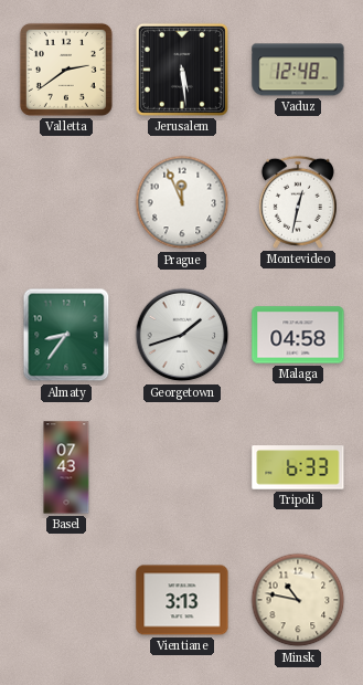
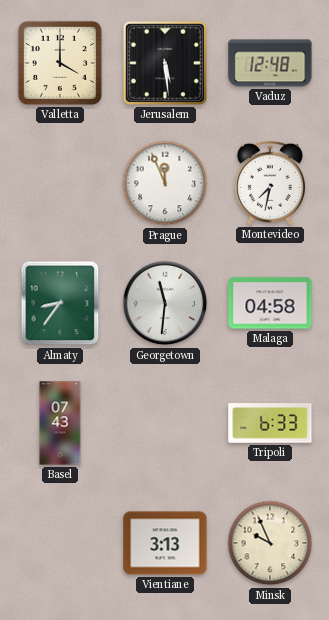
Valletta: 2:39 -> 4:00 (60, 63)
Montevideo: 12:32 -> 7:32 (270, 183)
Georgetown: 1:42 -> 11:31 (165, 303)
Minsk: 10:47 -> 9:56 (270, 543)
